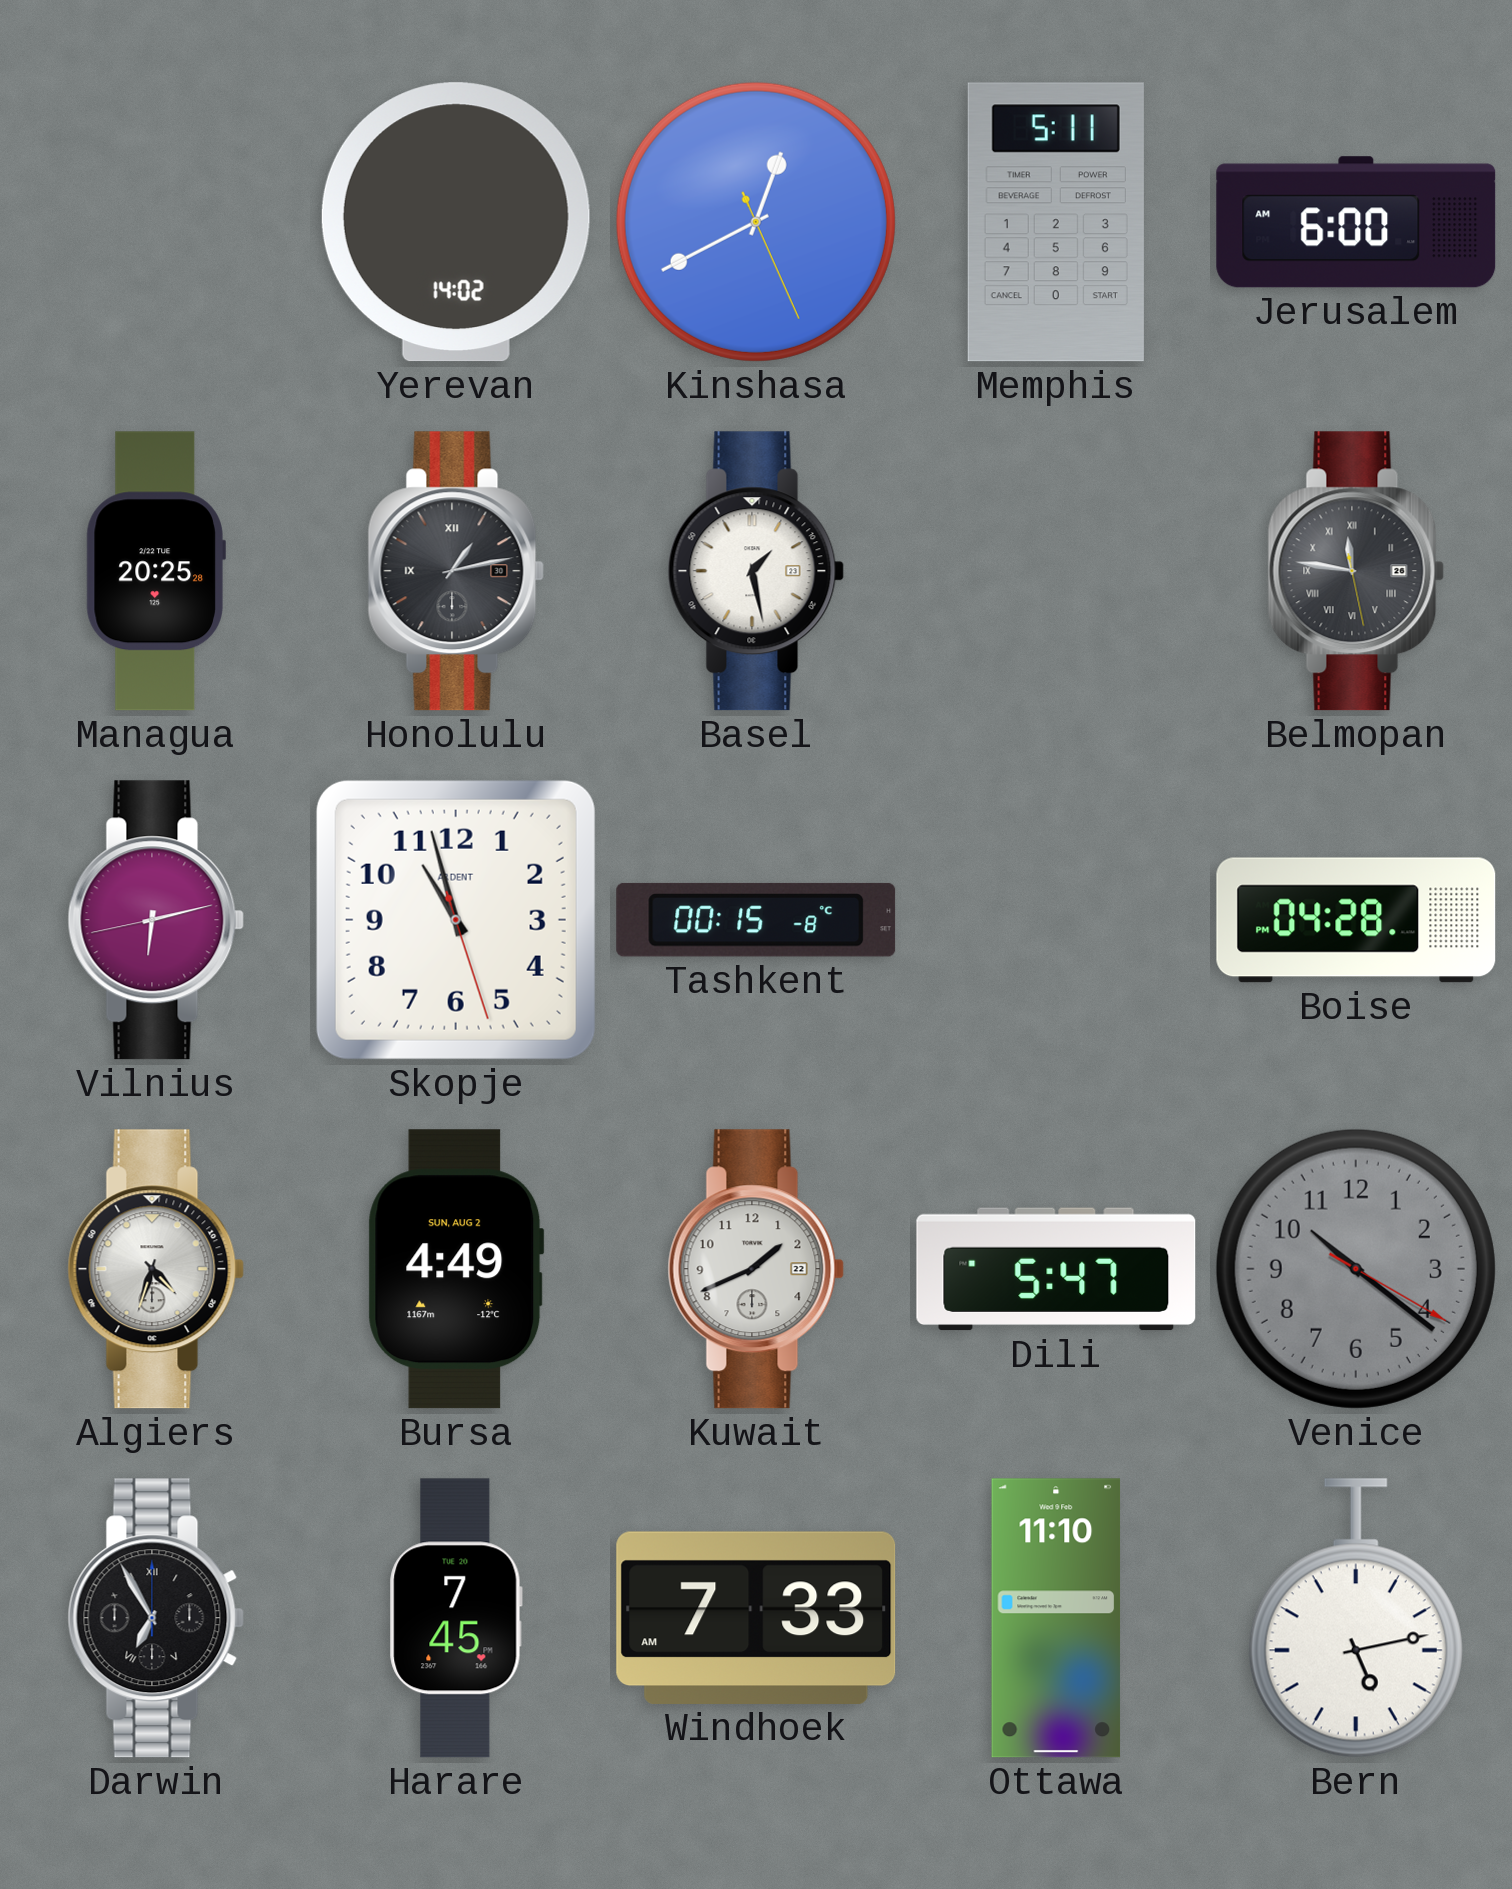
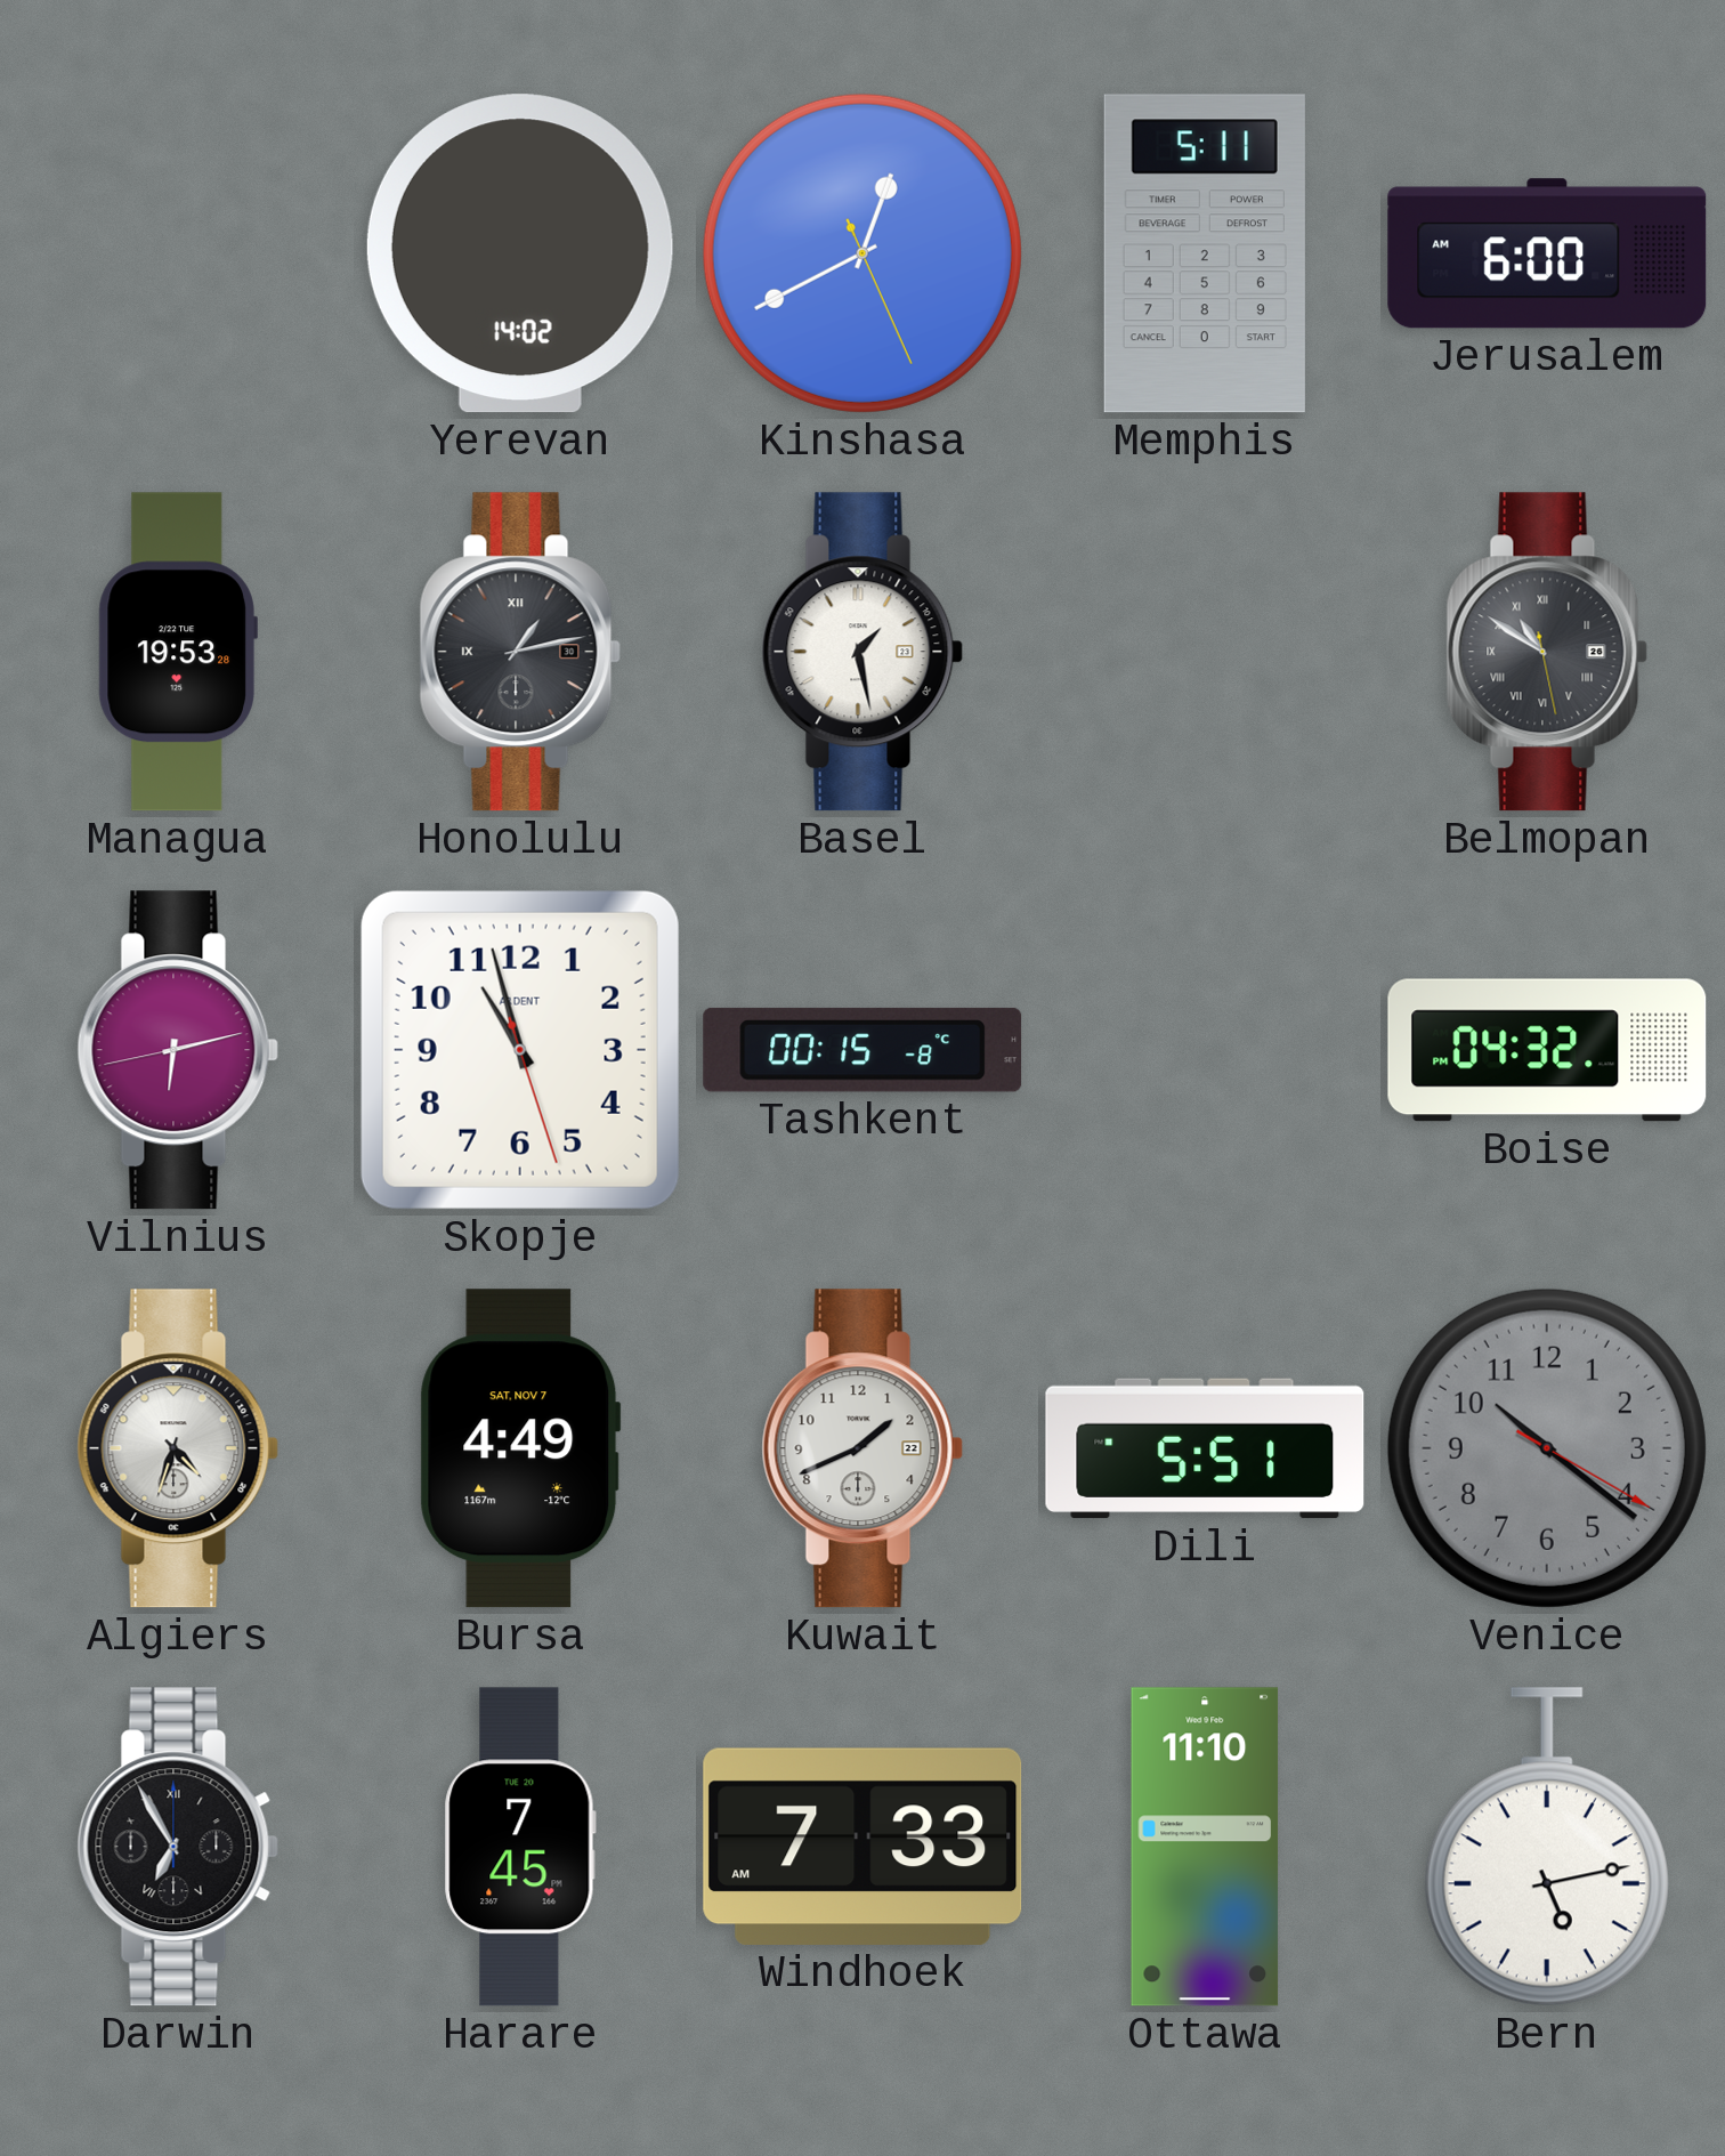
Managua: 20:25 -> 19:53 (178, 652)
Belmopan: 11:46 -> 10:50 (1547, 652)
Boise: 04:28 -> 04:32 (1547, 1050)
Bursa date: SUN, AUG 2 -> SAT, NOV 7 (520, 1448)
Dili: 5:47 -> 5:51 (1205, 1448)
